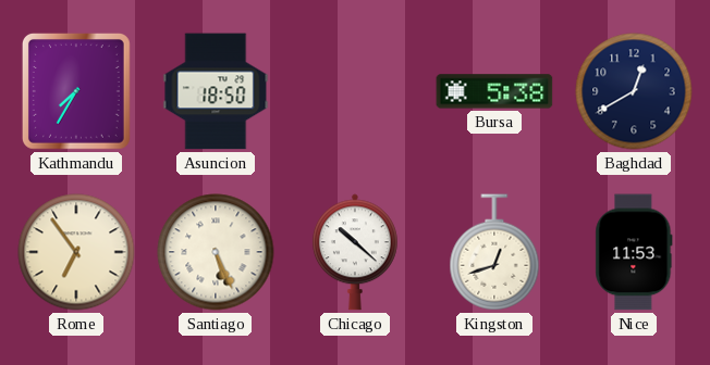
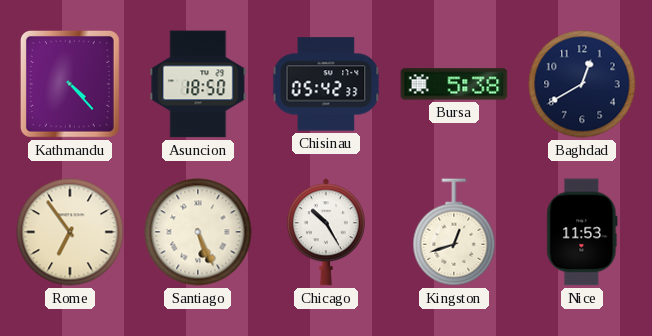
Kathmandu: 7:35 -> 4:23 (70, 84)
Chisinau: none -> 05:42 (326, 84)
Chicago: 10:22 -> 10:25 (326, 232)
